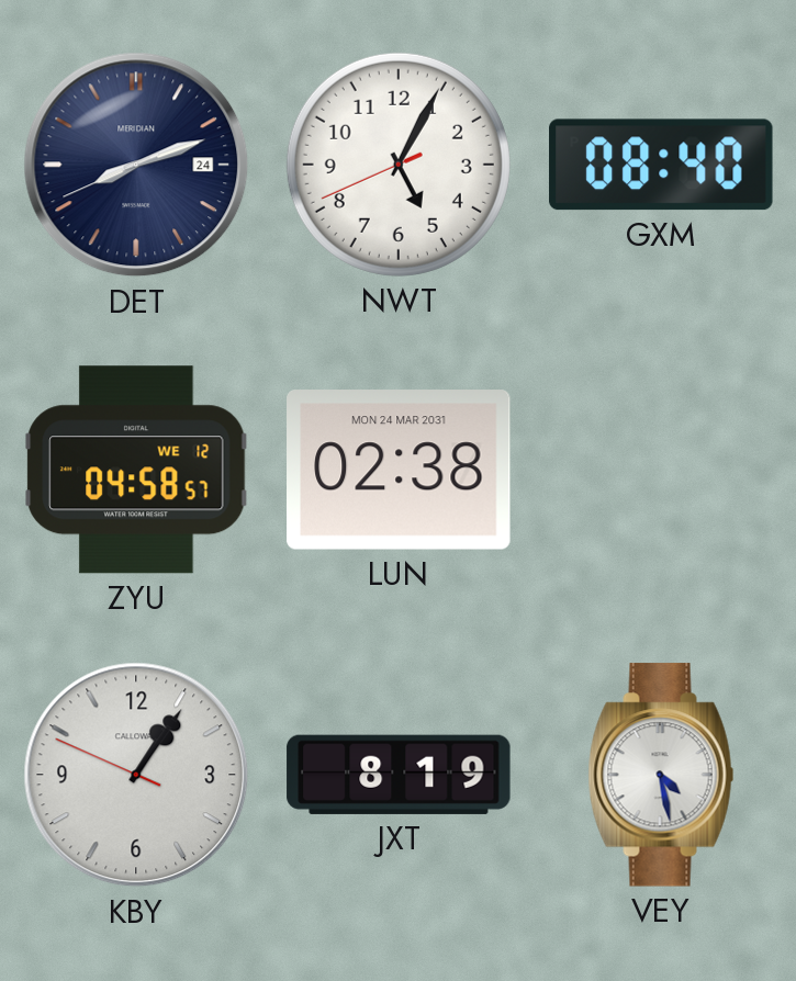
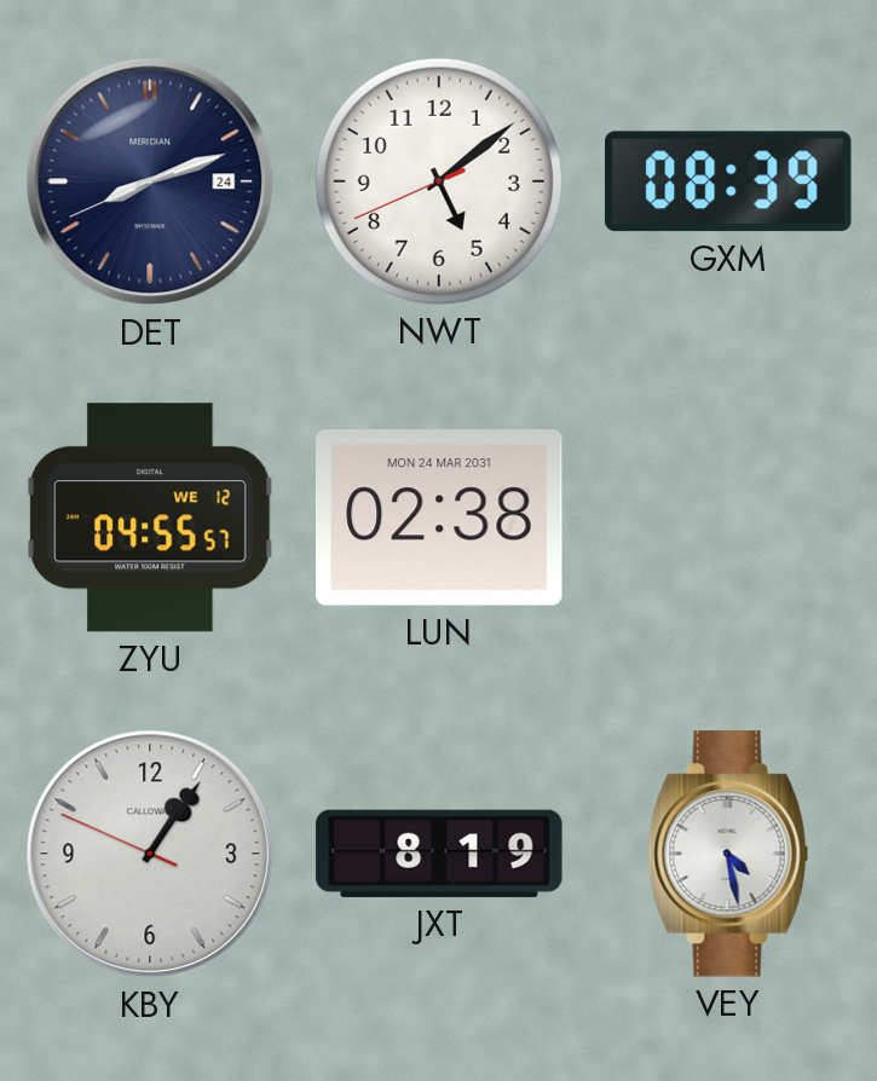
NWT: 5:04 -> 5:08 (439, 181)
GXM: 08:40 -> 08:39 (728, 181)
ZYU: 04:58 -> 04:55 (150, 518)
